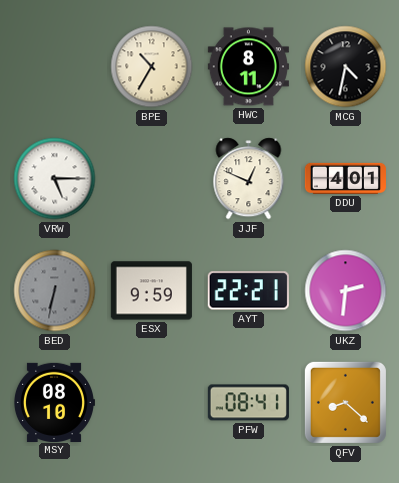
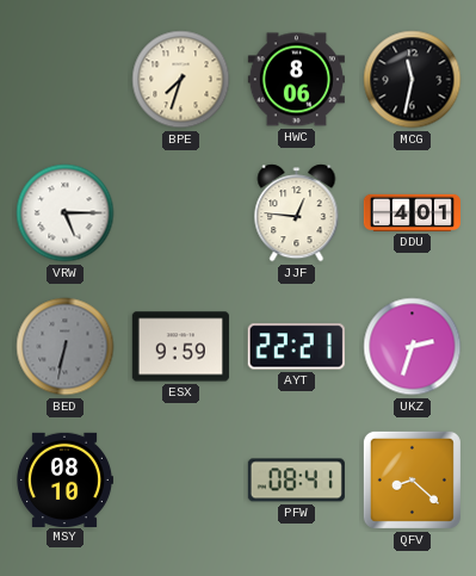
BPE: 10:35 -> 7:33 (181, 80)
HWC: 8:11 -> 8:06 (296, 80)
MCG: 4:32 -> 11:32 (413, 80)
JJF: 12:49 -> 12:46 (297, 213)
UKZ: 2:31 -> 2:33 (413, 347)
